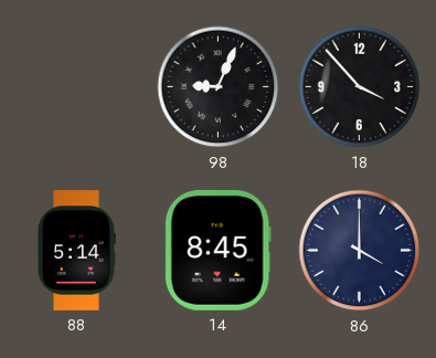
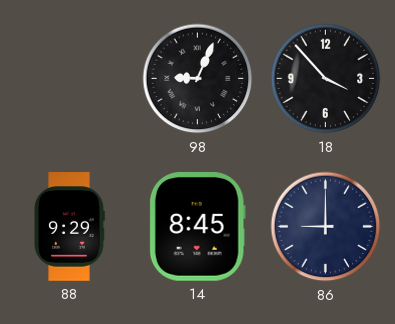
88: 5:14 -> 9:29 (69, 227)
86: 4:00 -> 9:00 (326, 227)
